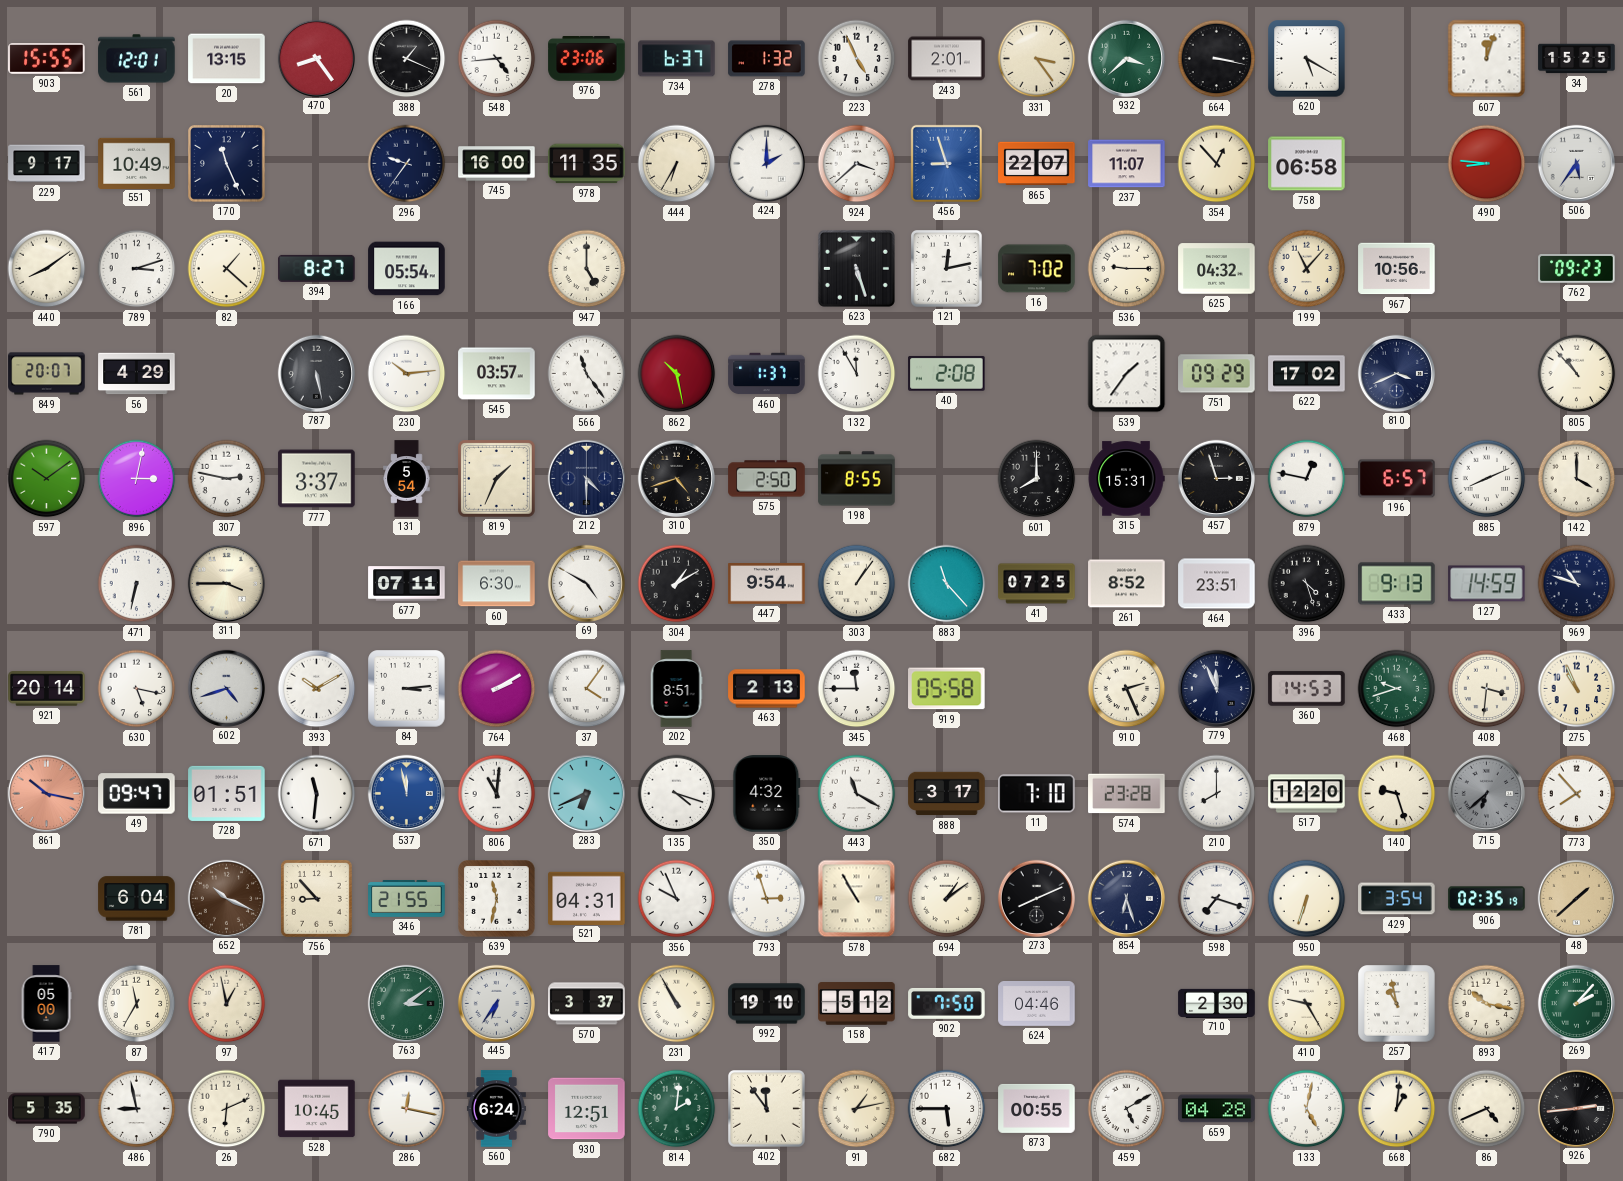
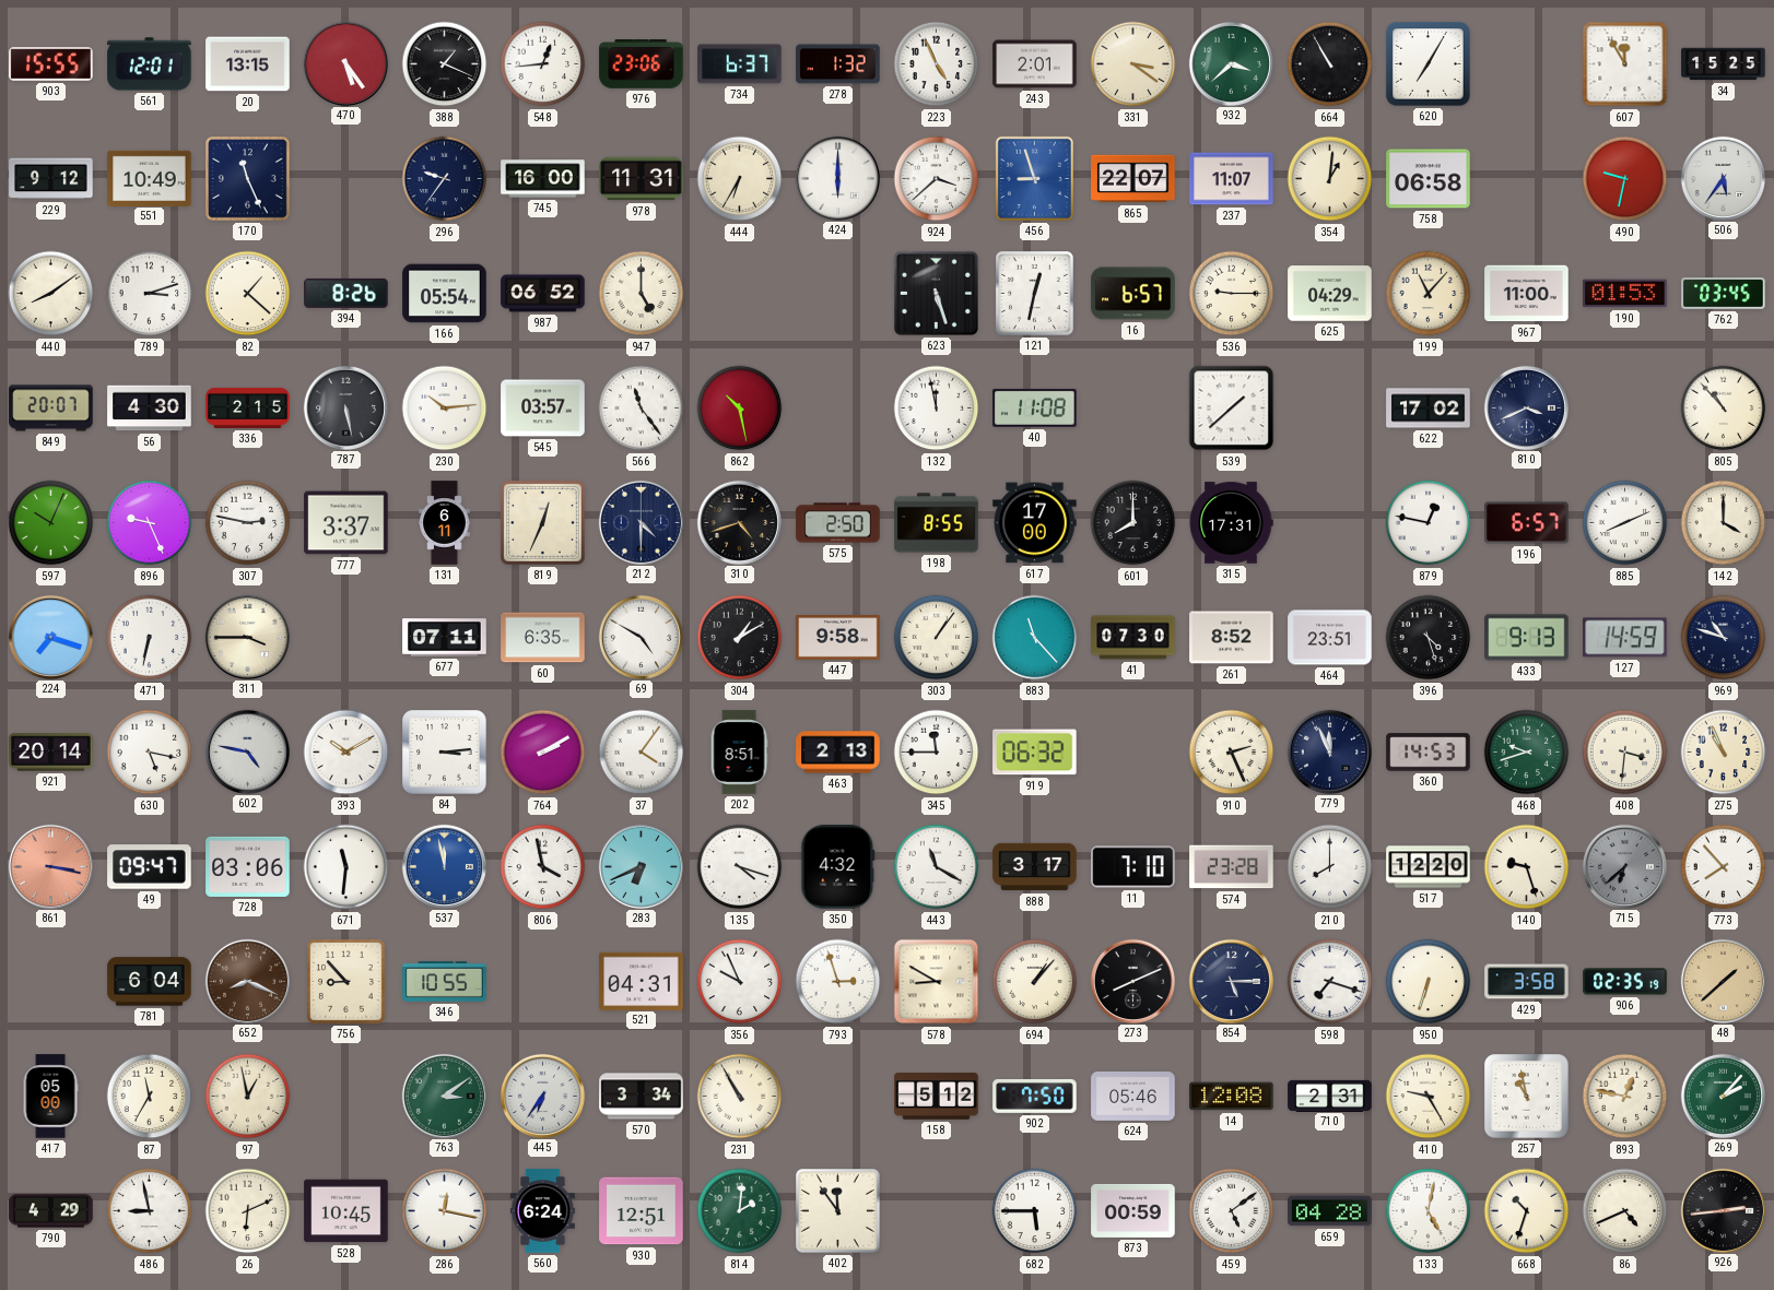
470: 8:24 -> 5:24 (345, 63)
548: 4:44 -> 12:44 (543, 64)
331: 3:24 -> 3:21 (1133, 64)
664: 3:17 -> 10:55 (1330, 64)
620: 5:20 -> 7:05 (1429, 64)
607: 12:03 -> 11:55 (1625, 64)
229: 9:17 -> 9:12 (51, 179)
978: 11:35 -> 11:31 (642, 179)
424: 2:00 -> 6:00 (837, 178)
354: 12:53 -> 1:01 (1330, 179)
490: 8:46 -> 9:32 (1625, 179)
394: 8:27 -> 8:26 (346, 293)
987: none -> 06:52 (543, 294)
121: 12:13 -> 12:32 (1035, 294)
16: 7:02 -> 6:57 (1133, 294)
625: 04:32 -> 04:29 (1330, 294)
967: 10:56 -> 11:00 (1527, 294)
190: none -> 01:53 (1625, 294)
762: 09:23 -> 03:45 (1724, 294)
56: 4:29 -> 4:30 (150, 409)
336: none -> 2:15 (248, 407)
460: 1:37 -> none (767, 374)
132: 11:55 -> 11:58 (937, 409)
40: 2:08 -> 11:08 (1035, 407)
539: 1:36 -> 1:38 (1232, 409)
751: 09:29 -> none (1217, 374)
597: 10:09 -> 10:04 (51, 523)
896: 3:02 -> 9:26 (150, 523)
131: 5:54 -> 6:11 (445, 523)
819: 1:34 -> 12:34 (543, 523)
617: none -> 17:00 (1035, 523)
315: 15:31 -> 17:31 (1231, 523)
457: 2:57 -> none (1216, 478)
224: none -> 7:18 (50, 637)
60: 6:30 -> 6:35 (543, 638)
447: 9:54 -> 9:58 (838, 638)
41: 07:25 -> 07:30 (1133, 638)
602: 4:42 -> 4:47 (247, 751)
919: 05:58 -> 06:32 (1035, 753)
861: 10:17 -> 3:17 (50, 866)
728: 01:51 -> 03:06 (248, 866)
806: 11:01 -> 3:58 (543, 867)
652: 10:19 -> 8:19 (247, 981)
346: 21:55 -> 10:55 (445, 981)
639: 11:32 -> none (497, 899)
578: 10:55 -> 8:50 (937, 982)
694: 1:09 -> 1:07 (1035, 982)
854: 6:27 -> 5:15 (1231, 981)
429: 3:54 -> 3:58 (1527, 982)
570: 3:37 -> 3:34 (642, 1097)
992: 19:10 -> none (767, 1004)
624: 04:46 -> 05:46 (1133, 1097)
14: none -> 12:08 (1232, 1097)
710: 2:30 -> 2:31 (1330, 1096)
893: 10:17 -> 12:47 (1625, 1097)
790: 5:35 -> 4:29 (51, 1211)
91: 1:13 -> none (857, 1109)
873: 00:55 -> 00:59 (1133, 1210)
459: 5:10 -> 5:09 (1232, 1211)
668: 1:01 -> 10:33 (1527, 1211)
